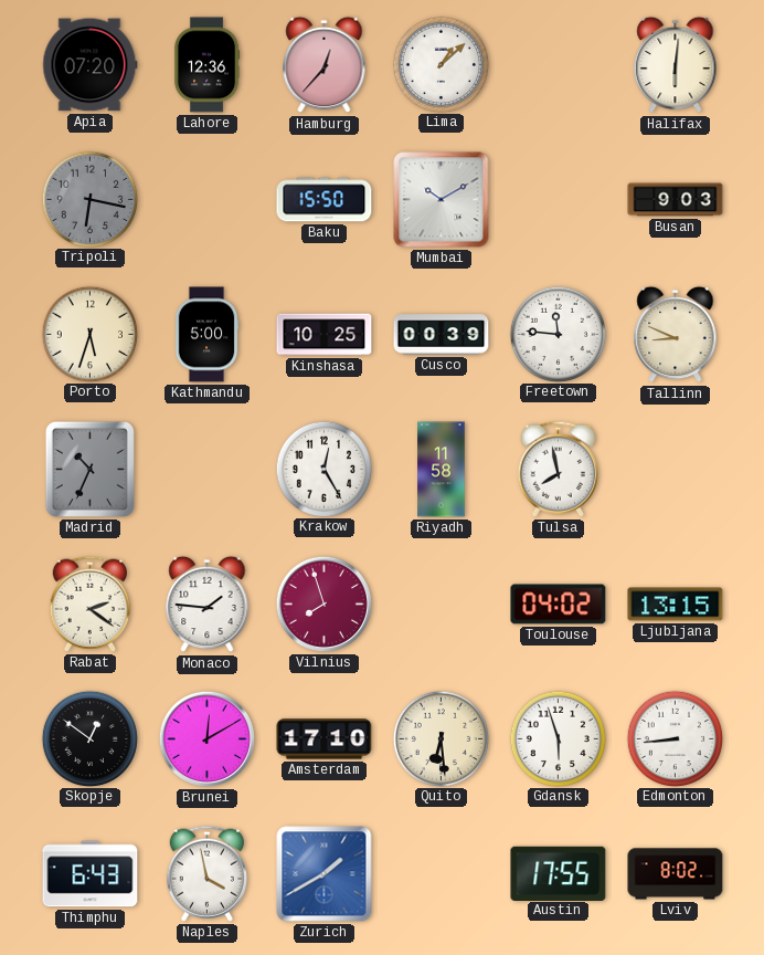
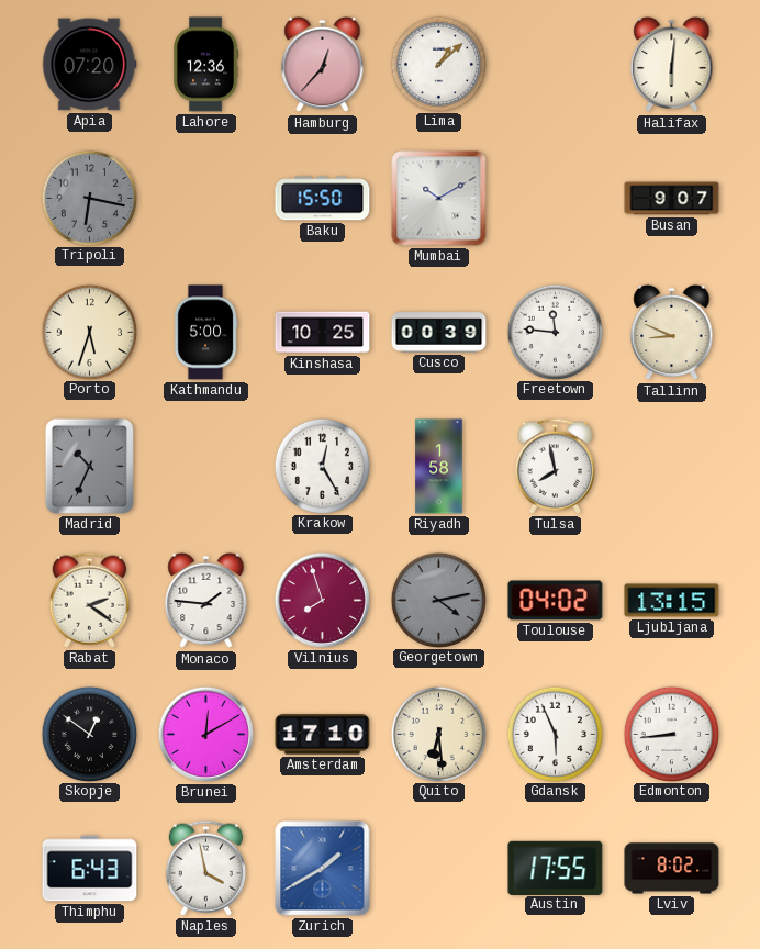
Busan: 9:03 -> 9:07 (672, 199)
Riyadh: 11:58 -> 1:58 (439, 467)
Georgetown: none -> 4:13 (438, 600)
Gdansk: 5:57 -> 5:56 (555, 734)
